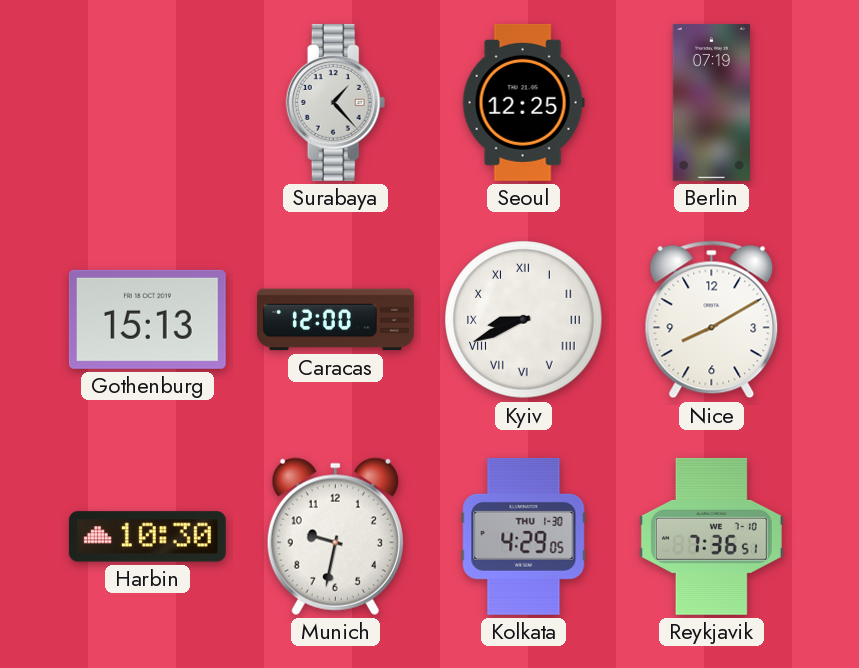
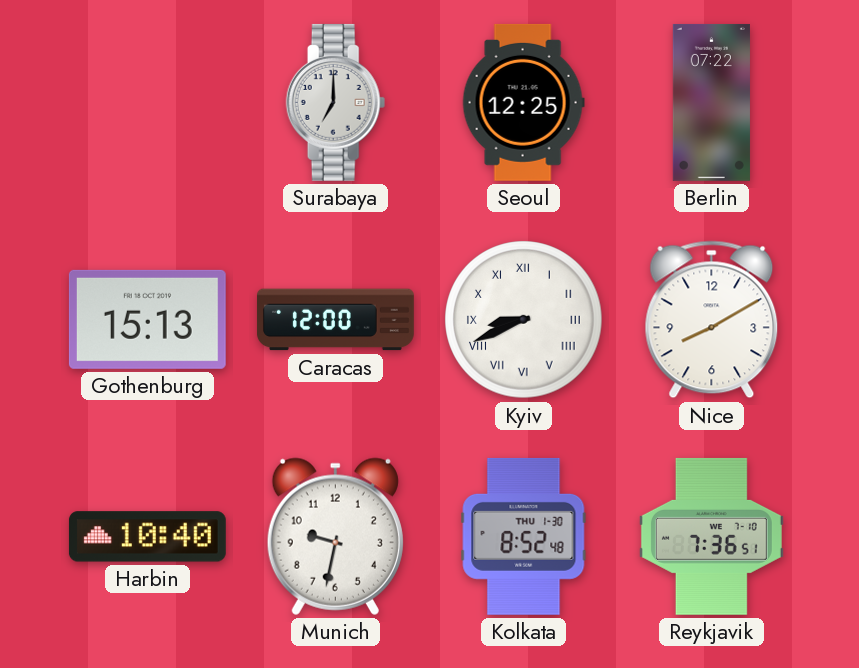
Surabaya: 1:23 -> 7:00 (336, 102)
Berlin: 07:19 -> 07:22 (711, 102)
Harbin: 10:30 -> 10:40 (147, 537)
Kolkata: 4:29 -> 8:52 (524, 536)
